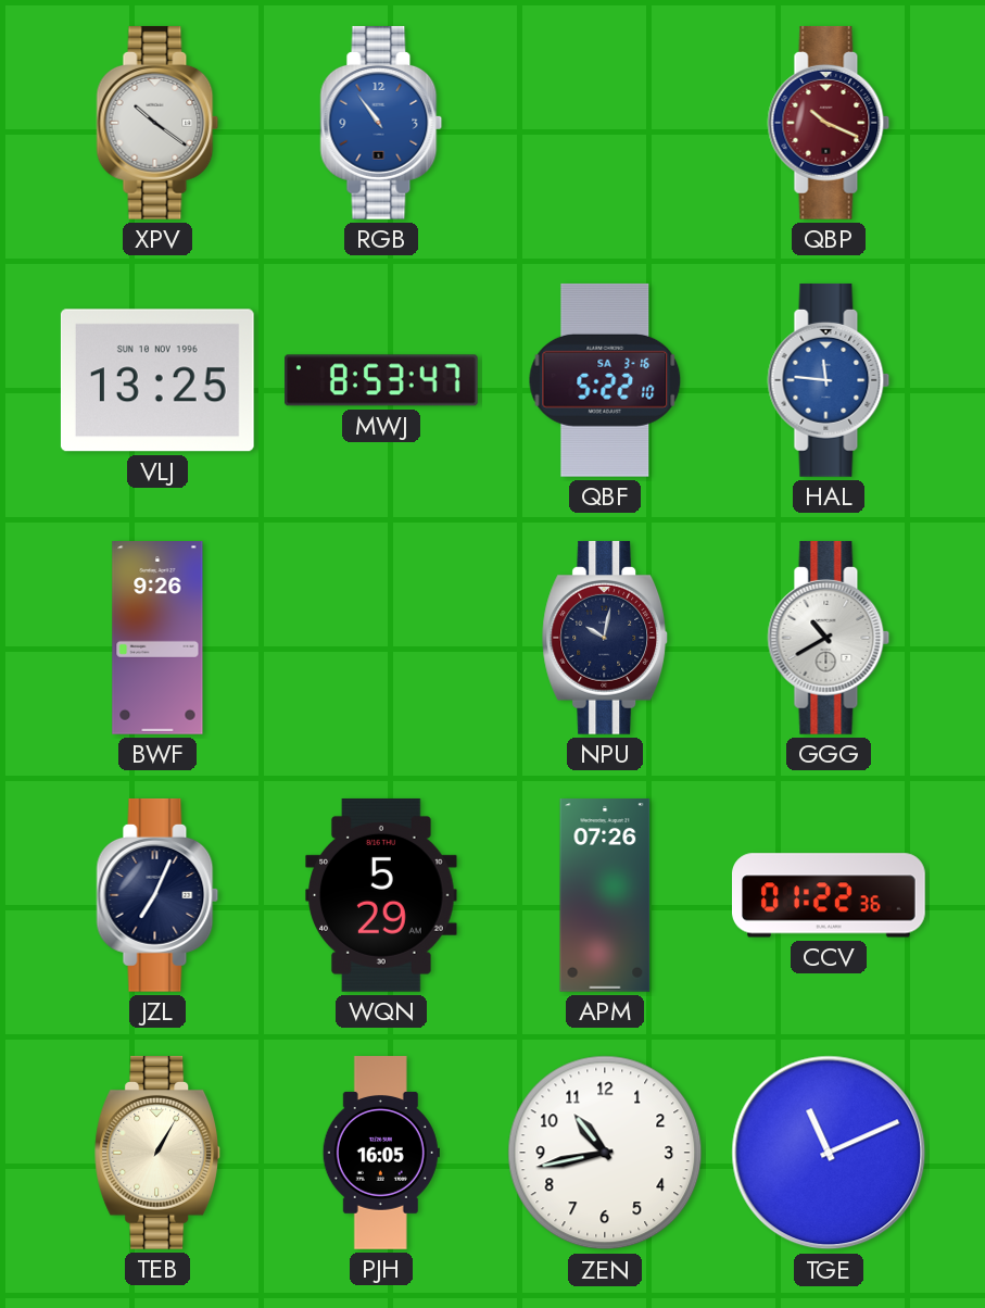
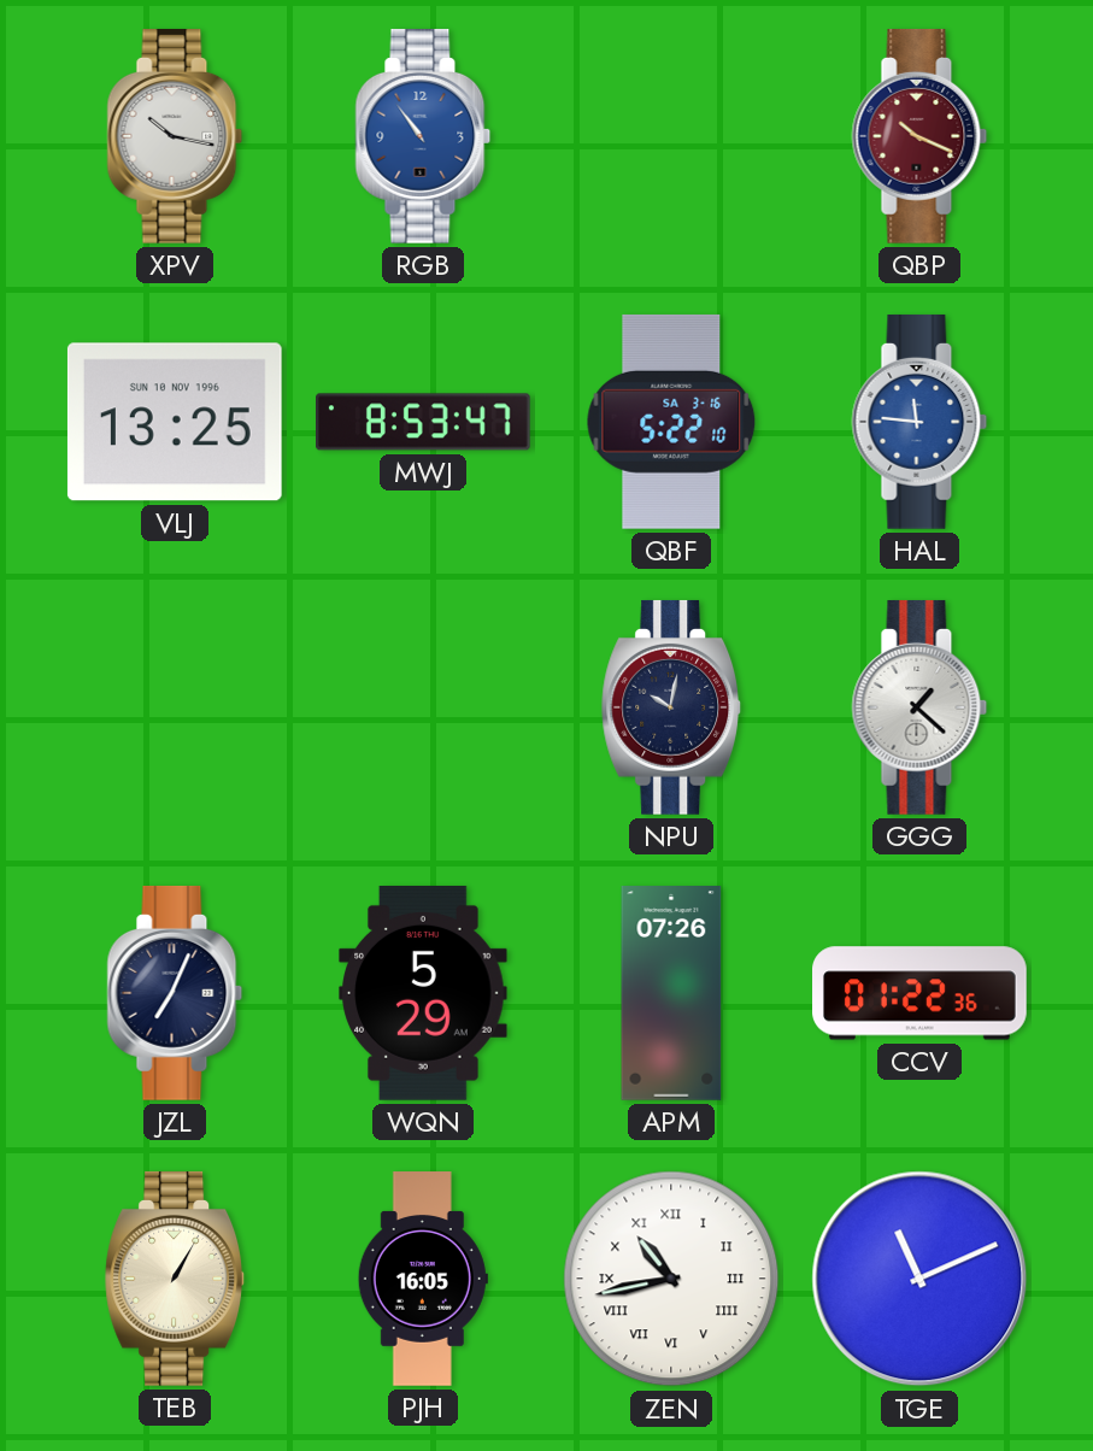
XPV: 10:21 -> 10:17 (175, 136)
BWF: 9:26 -> none (157, 639)
GGG: 10:40 -> 1:22 (919, 707)
ZEN numerals: Arabic -> Roman (671, 1279)
